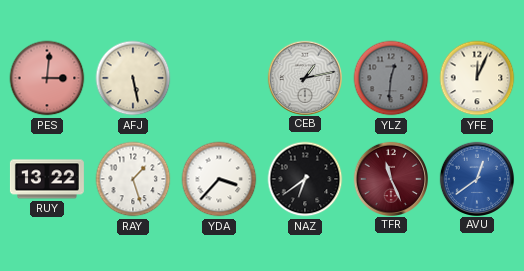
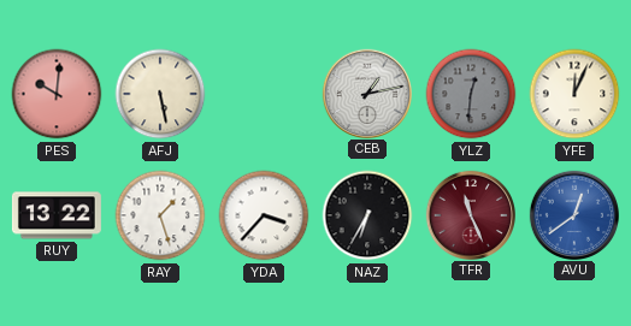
PES: 3:01 -> 10:01 (57, 94)
NAZ: 6:39 -> 6:35 (367, 215)
